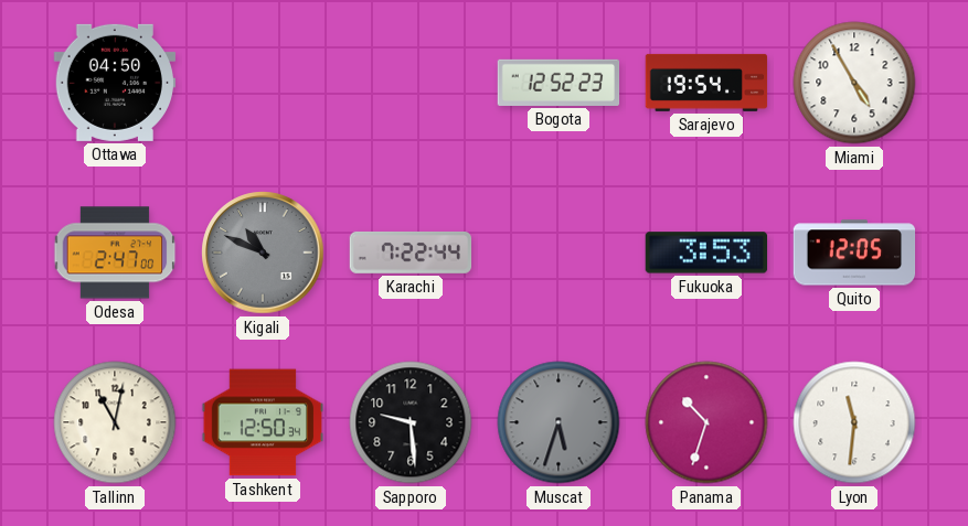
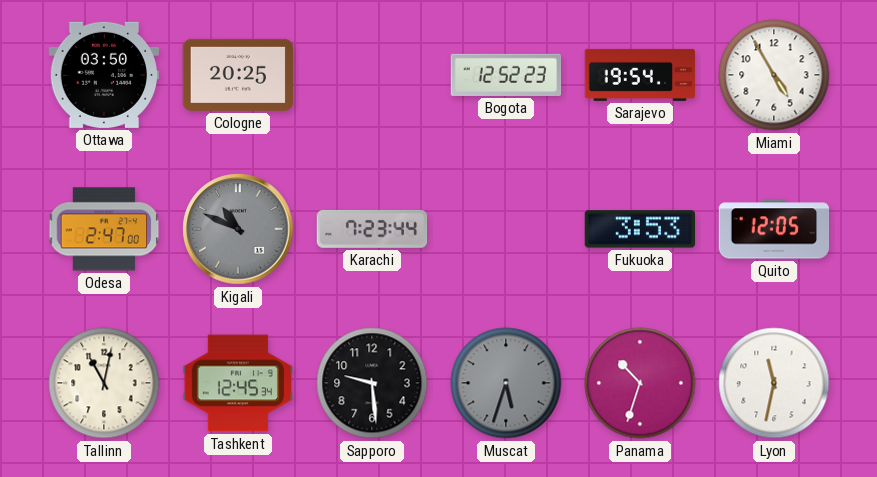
Ottawa: 04:50 -> 03:50 (103, 75)
Cologne: none -> 20:25 (238, 75)
Karachi: 7:22 -> 7:23 (372, 229)
Tashkent: 12:50 -> 12:45 (238, 383)
Lyon: 11:31 -> 11:32 (774, 383)
